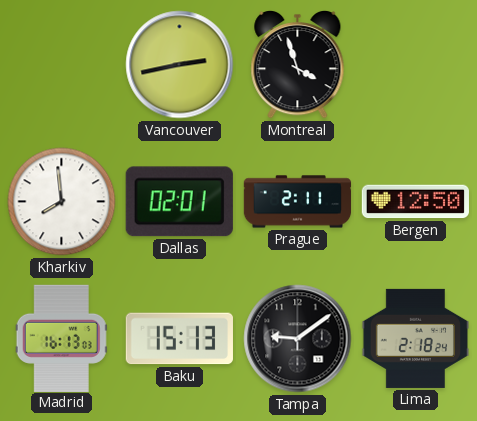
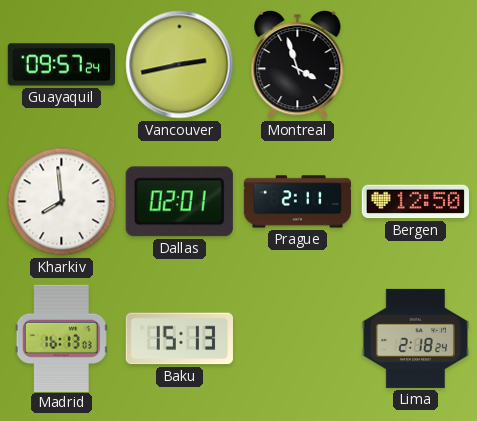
Guayaquil: none -> 09:57 (61, 65)
Tampa: 9:09 -> none (298, 339)
